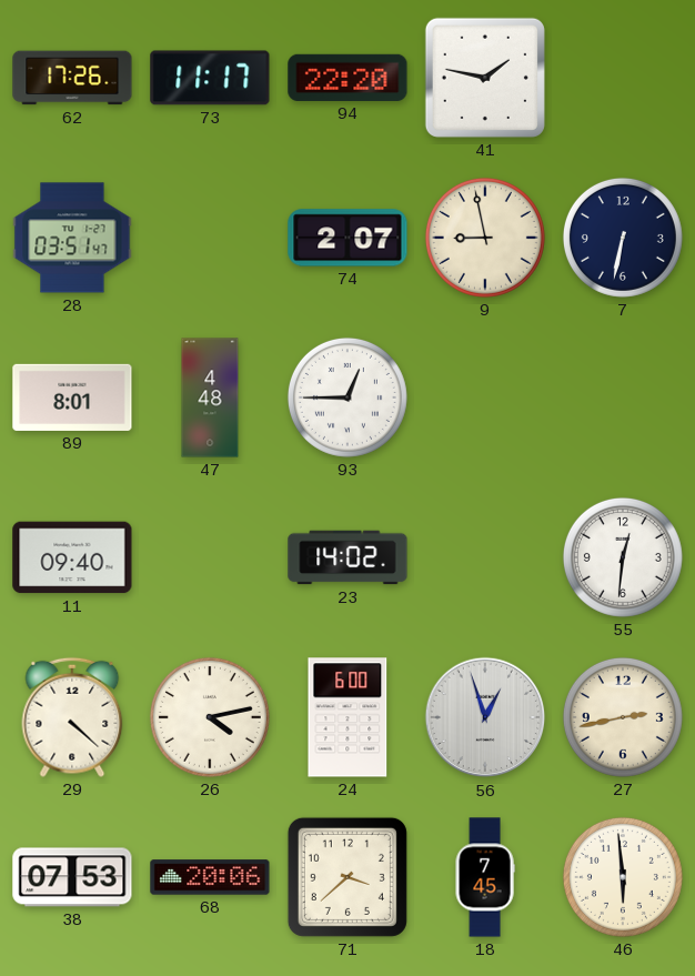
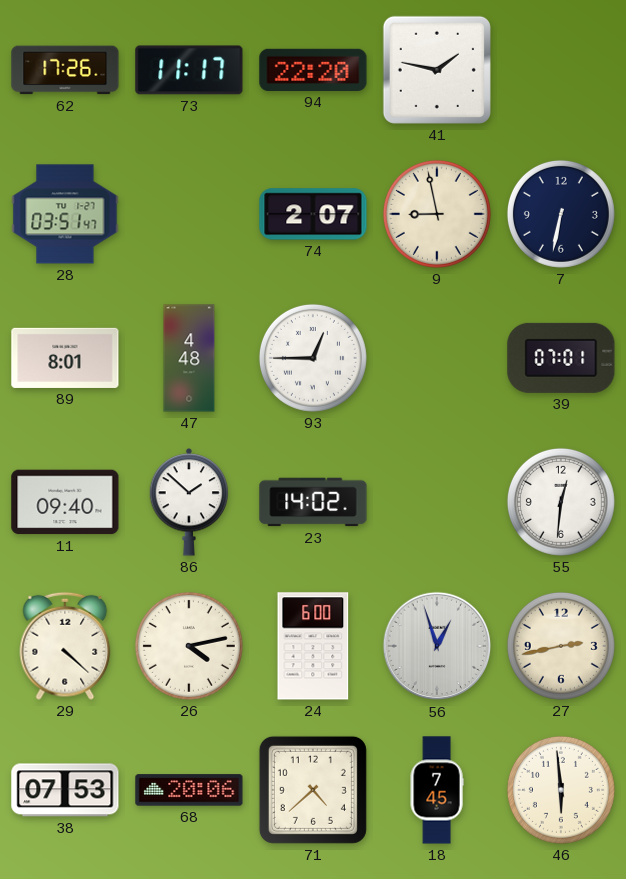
39: none -> 07:01 (561, 358)
86: none -> 1:52 (189, 503)
71: 3:38 -> 4:38 (313, 790)
